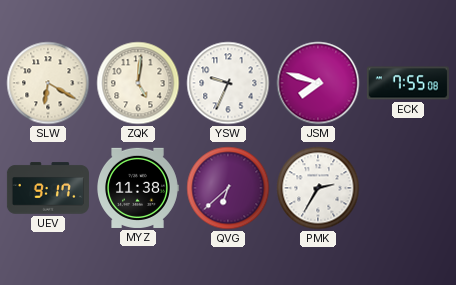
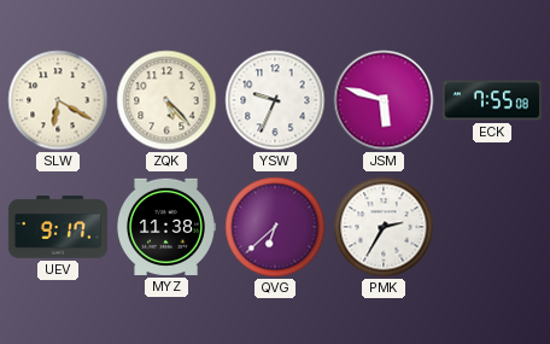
ZQK: 5:01 -> 5:23 (166, 100)
JSM: 7:48 -> 5:48 (384, 100)
